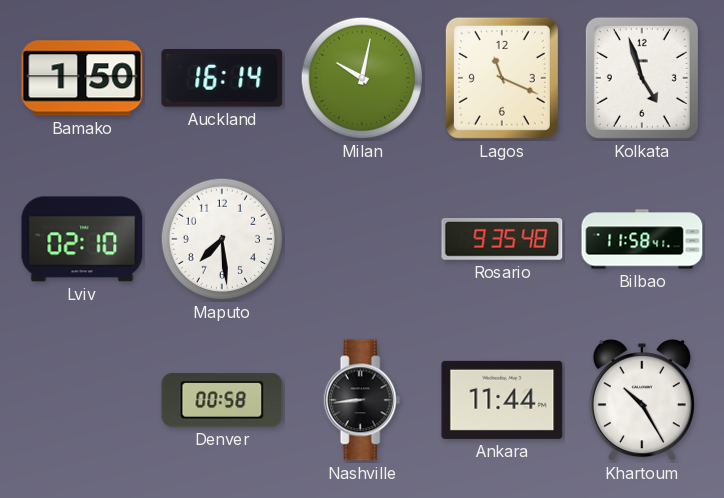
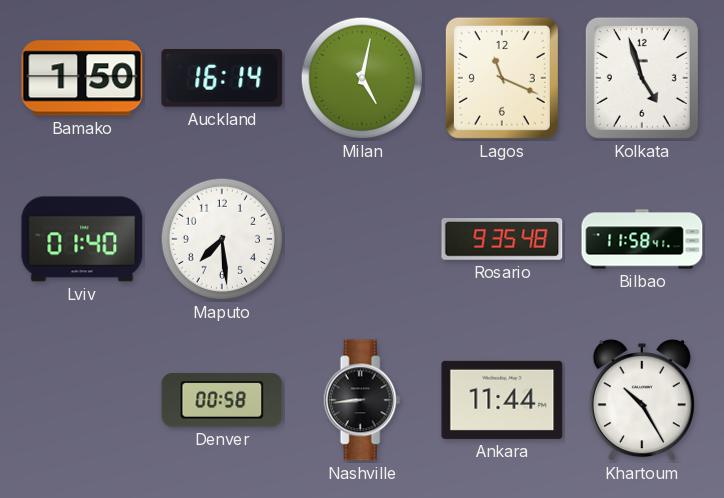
Milan: 10:02 -> 5:02 (362, 78)
Lviv: 02:10 -> 01:40 (82, 239)
